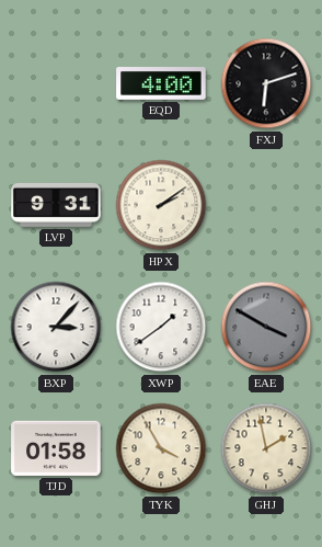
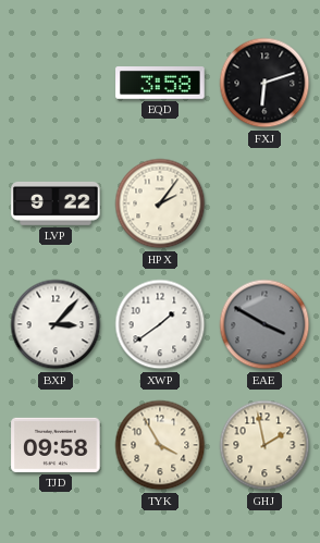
EQD: 4:00 -> 3:58 (160, 84)
LVP: 9:31 -> 9:22 (56, 203)
HPX: 2:09 -> 2:06 (160, 203)
TJD: 01:58 -> 09:58 (56, 445)
